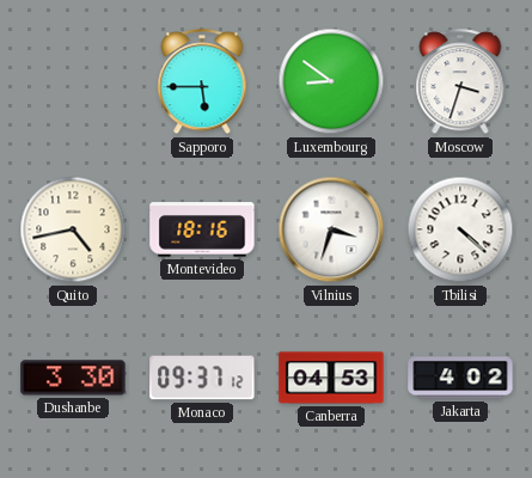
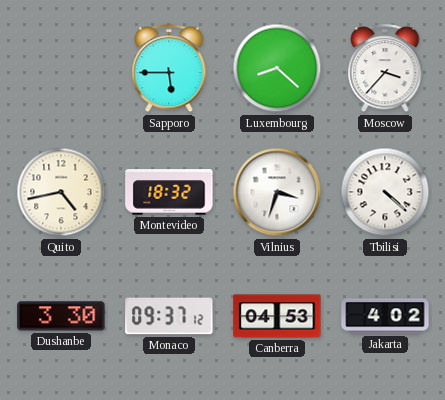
Luxembourg: 8:51 -> 8:22 (277, 68)
Moscow: 3:33 -> 3:37 (385, 69)
Montevideo: 18:16 -> 18:32 (169, 192)
